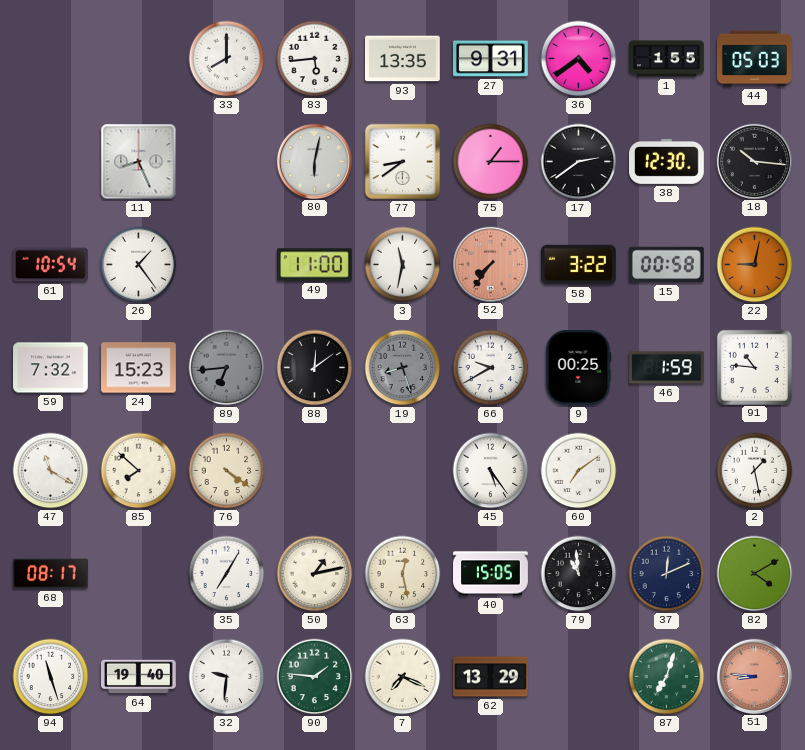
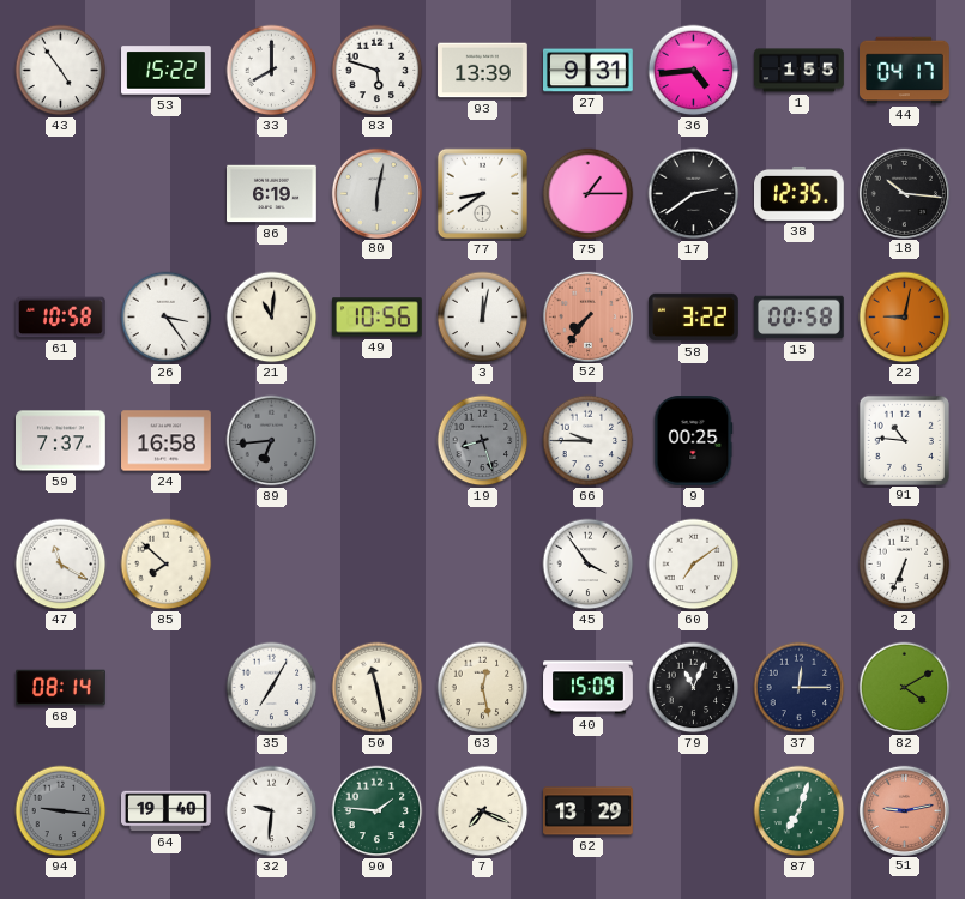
43: none -> 4:54 (61, 71)
53: none -> 15:22 (167, 71)
83: 5:44 -> 5:48 (378, 71)
93: 13:35 -> 13:39 (483, 71)
36: 4:39 -> 4:44 (694, 71)
44: 05:03 -> 04:17 (905, 71)
11: 8:26 -> none (139, 162)
86: none -> 6:19 (272, 194)
38: 12:30 -> 12:35 (800, 193)
61: 10:54 -> 10:58 (61, 318)
26: 1:24 -> 3:24 (167, 318)
21: none -> 11:01 (272, 318)
49: 11:00 -> 10:56 (378, 318)
3: 11:32 -> 12:02 (483, 318)
59: 7:32 -> 7:37 (61, 441)
24: 15:23 -> 16:58 (167, 441)
88: 12:09 -> none (315, 368)
66: 9:40 -> 9:45 (589, 441)
46: 1:59 -> none (667, 368)
76: 4:21 -> none (227, 471)
45: 5:24 -> 3:54 (589, 565)
2: 1:28 -> 6:34 (905, 565)
68: 08:17 -> 08:14 (61, 688)
50: 1:13 -> 11:28 (378, 688)
40: 15:05 -> 15:09 (589, 688)
79: 10:59 -> 11:04 (694, 688)
37: 12:11 -> 12:15 (800, 688)
94: 11:27 -> 9:16 (61, 811)
94 dial: white -> grey (61, 811)
51: 8:46 -> 9:13 (904, 810)
